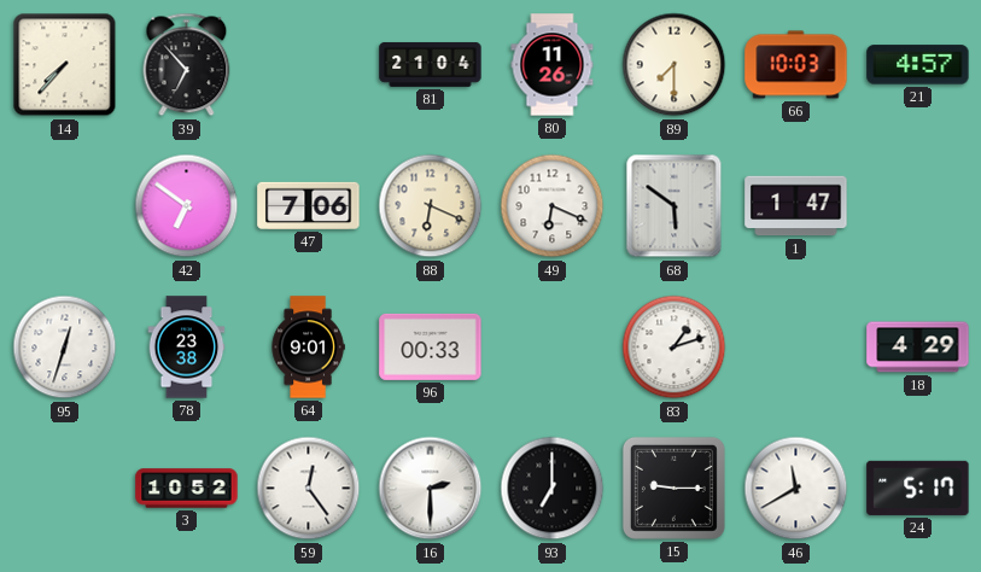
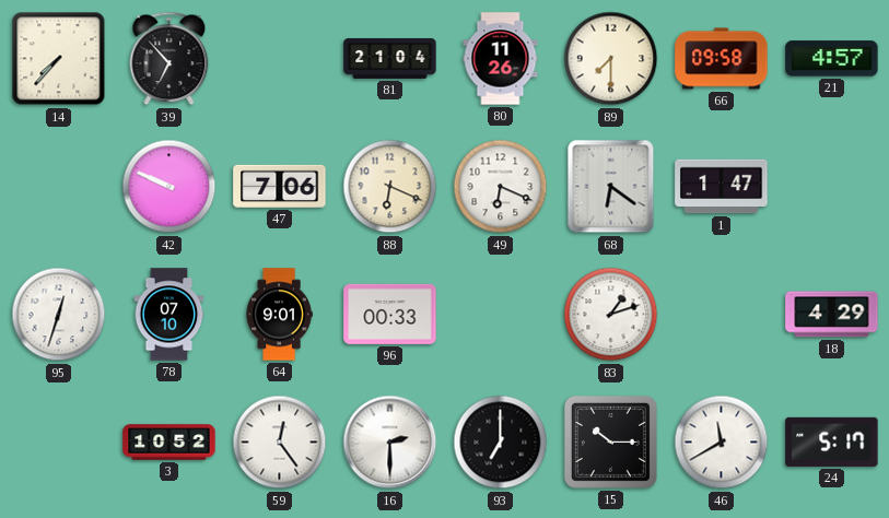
66: 10:03 -> 09:58 (722, 59)
42: 6:51 -> 9:49 (169, 187)
68: 5:51 -> 6:21 (611, 187)
78: 23:38 -> 07:10 (169, 315)
15: 9:15 -> 10:15 (610, 442)
